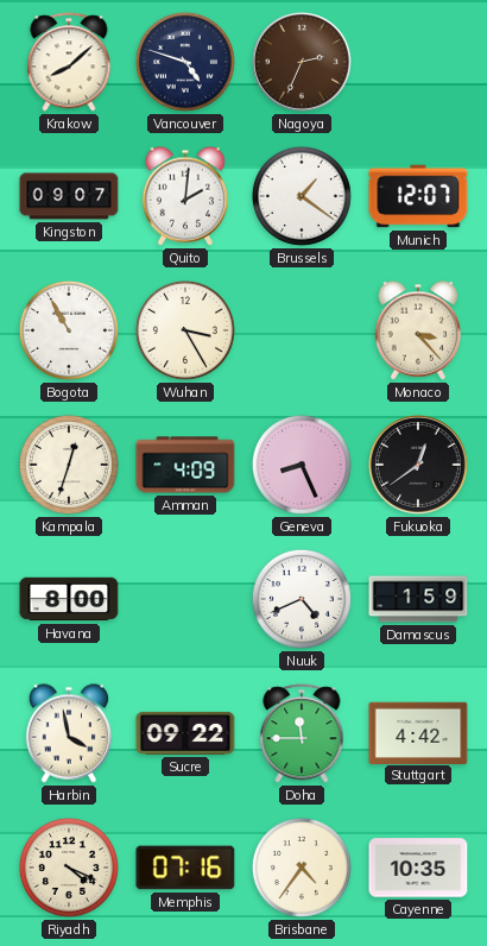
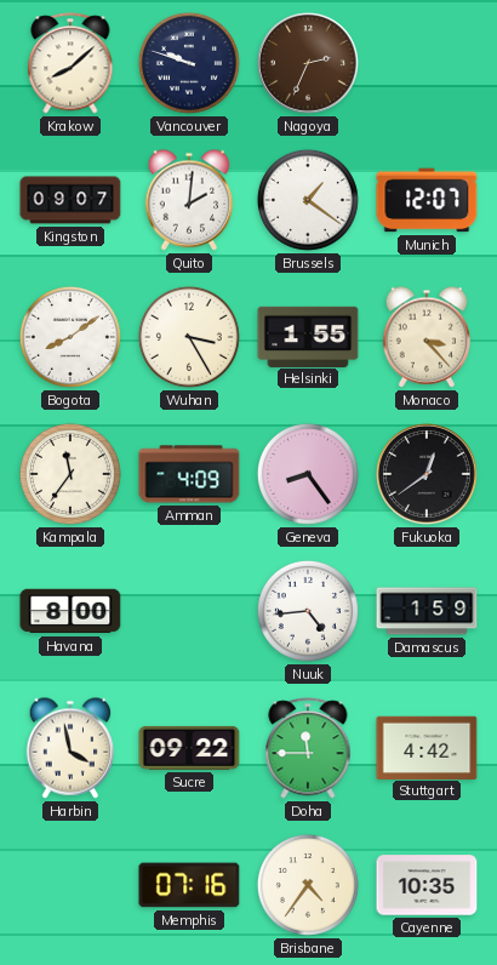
Vancouver: 4:48 -> 9:48 (189, 63)
Bogota: 10:55 -> 8:09 (70, 337)
Helsinki: none -> 1:55 (308, 336)
Kampala: 12:33 -> 11:36 (70, 474)
Geneva: 8:26 -> 8:24 (308, 474)
Nuuk: 4:41 -> 4:44 (308, 611)
Riyadh: 4:19 -> none (69, 868)
